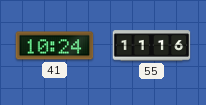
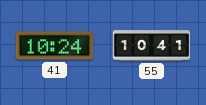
55: 11:16 -> 10:41 (152, 46)
